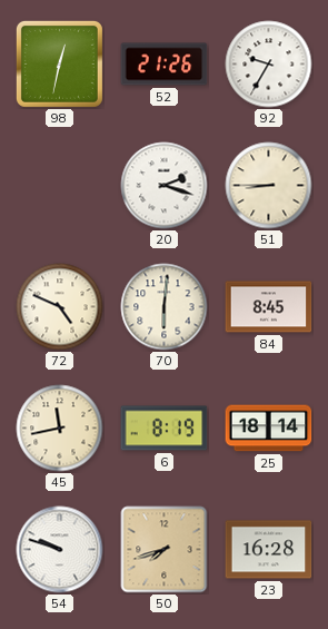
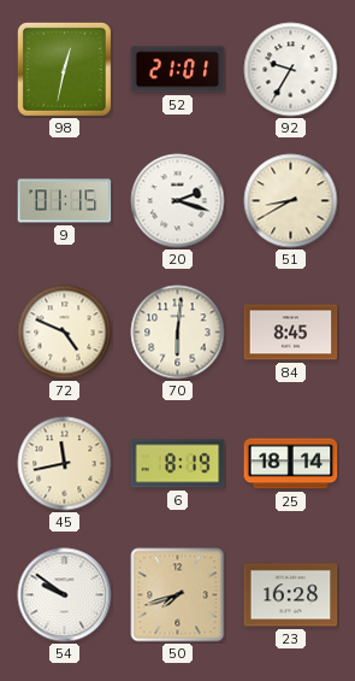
52: 21:26 -> 21:01 (178, 70)
9: none -> 01:15 (65, 201)
51: 8:45 -> 8:40 (291, 201)
54: 9:48 -> 9:51 (65, 595)
